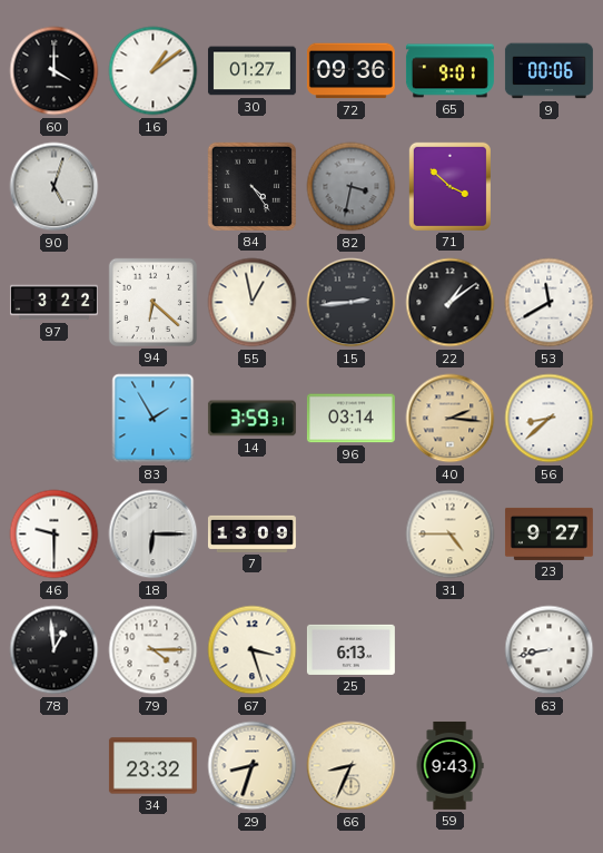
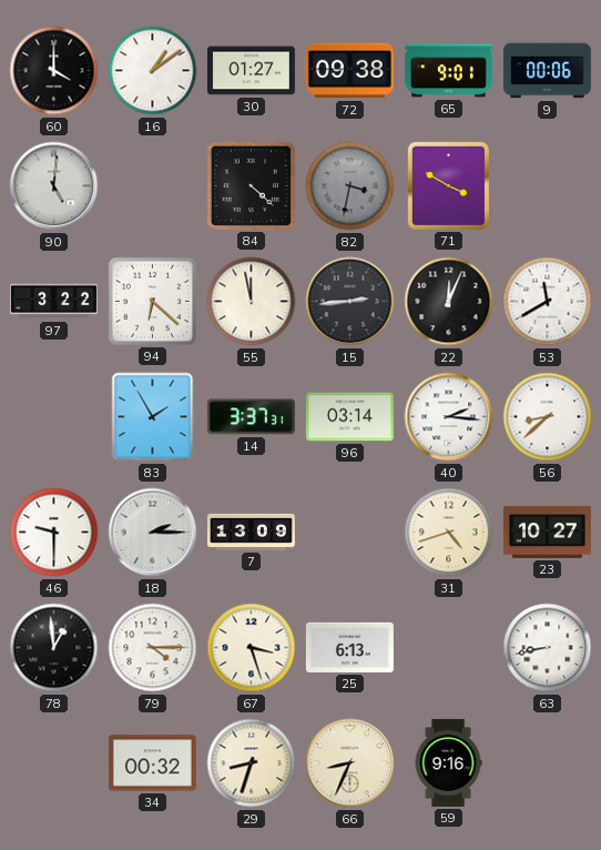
72: 09:36 -> 09:38 (349, 71)
90: 5:03 -> 5:01 (54, 186)
84: 4:24 -> 4:22 (251, 185)
71: 3:52 -> 3:50 (448, 185)
55: 12:58 -> 11:58 (252, 302)
22: 1:09 -> 12:04 (449, 302)
14: 3:59 -> 3:37 (251, 417)
40 dial: champagne -> white (449, 417)
18: 6:15 -> 2:15 (153, 533)
31: 4:45 -> 4:42 (449, 533)
23: 9:27 -> 10:27 (547, 532)
34: 23:32 -> 00:32 (152, 763)
59: 9:43 -> 9:16 (448, 762)
